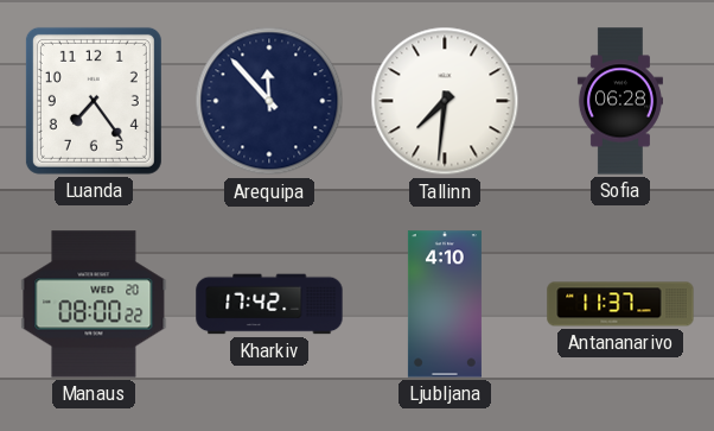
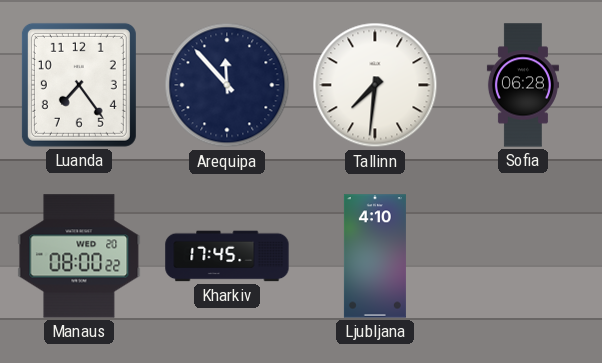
Kharkiv: 17:42 -> 17:45 (227, 256)
Antananarivo: 11:37 -> none (620, 304)
